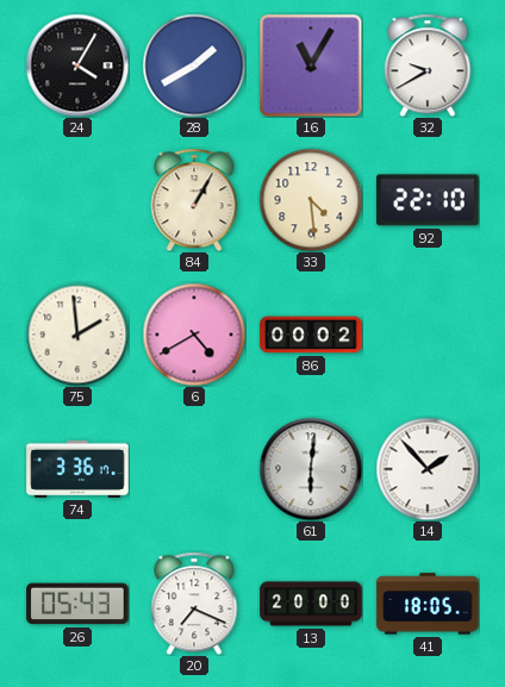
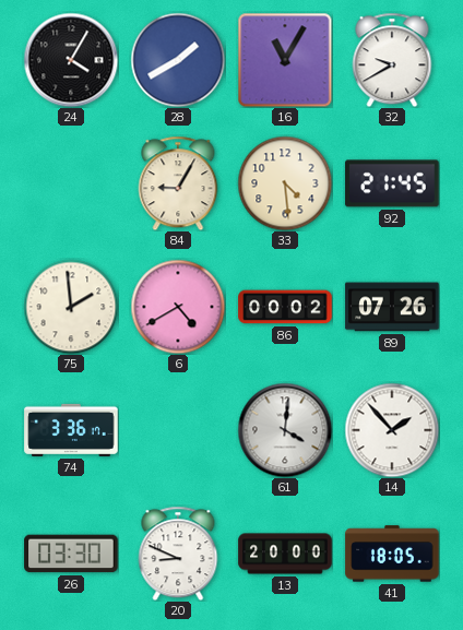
84: 1:05 -> 9:05 (178, 183)
92: 22:10 -> 21:45 (392, 183)
89: none -> 07:26 (392, 307)
61: 6:01 -> 4:01 (285, 430)
26: 05:43 -> 03:30 (71, 554)
20: 7:19 -> 8:49 (178, 554)
